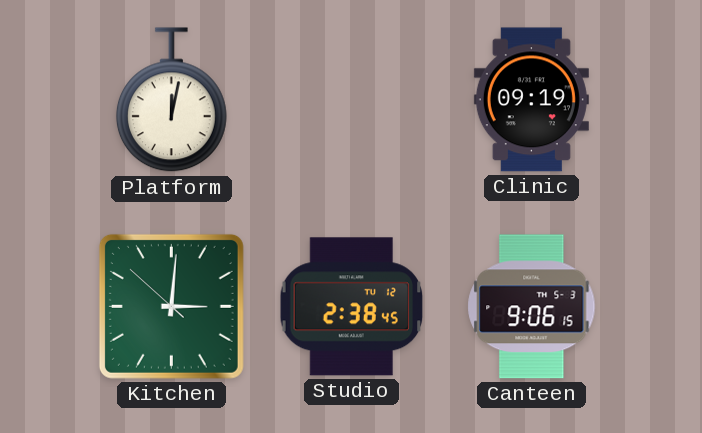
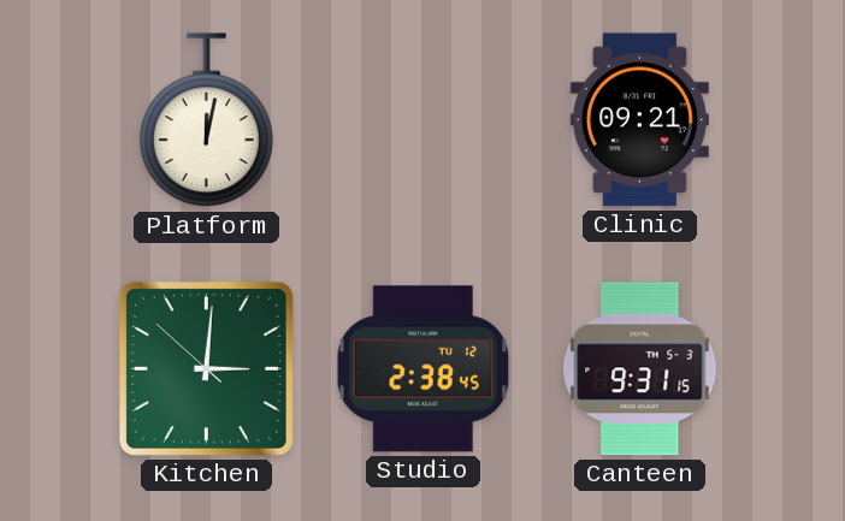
Clinic: 09:19 -> 09:21 (639, 120)
Canteen: 9:06 -> 9:31 (640, 369)
